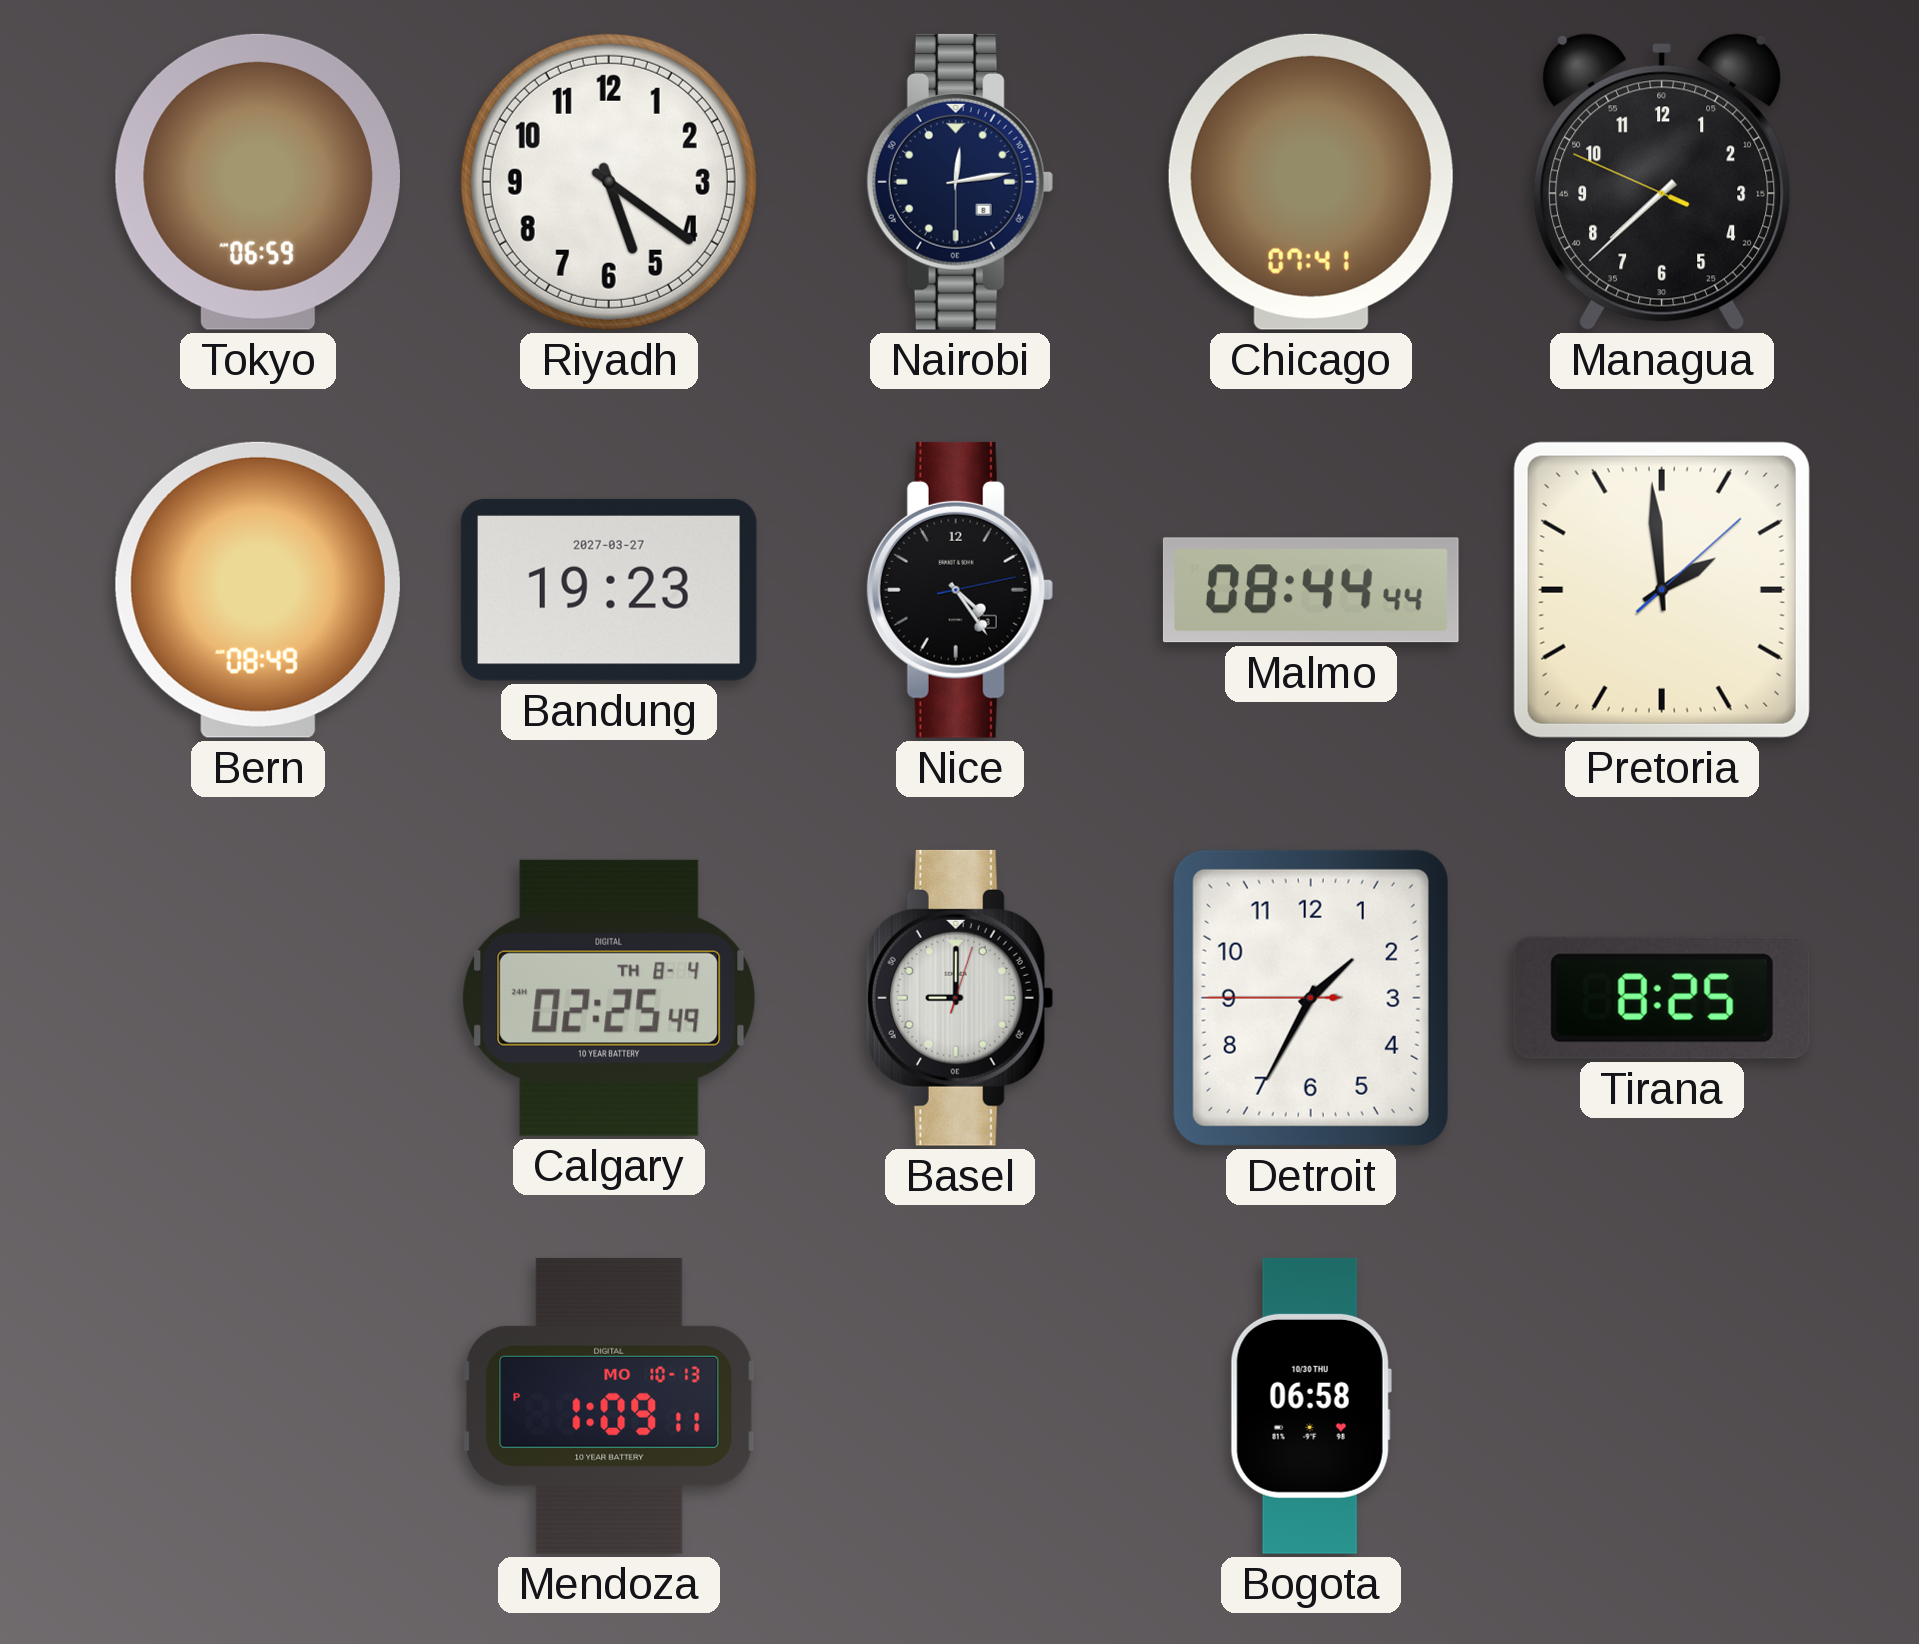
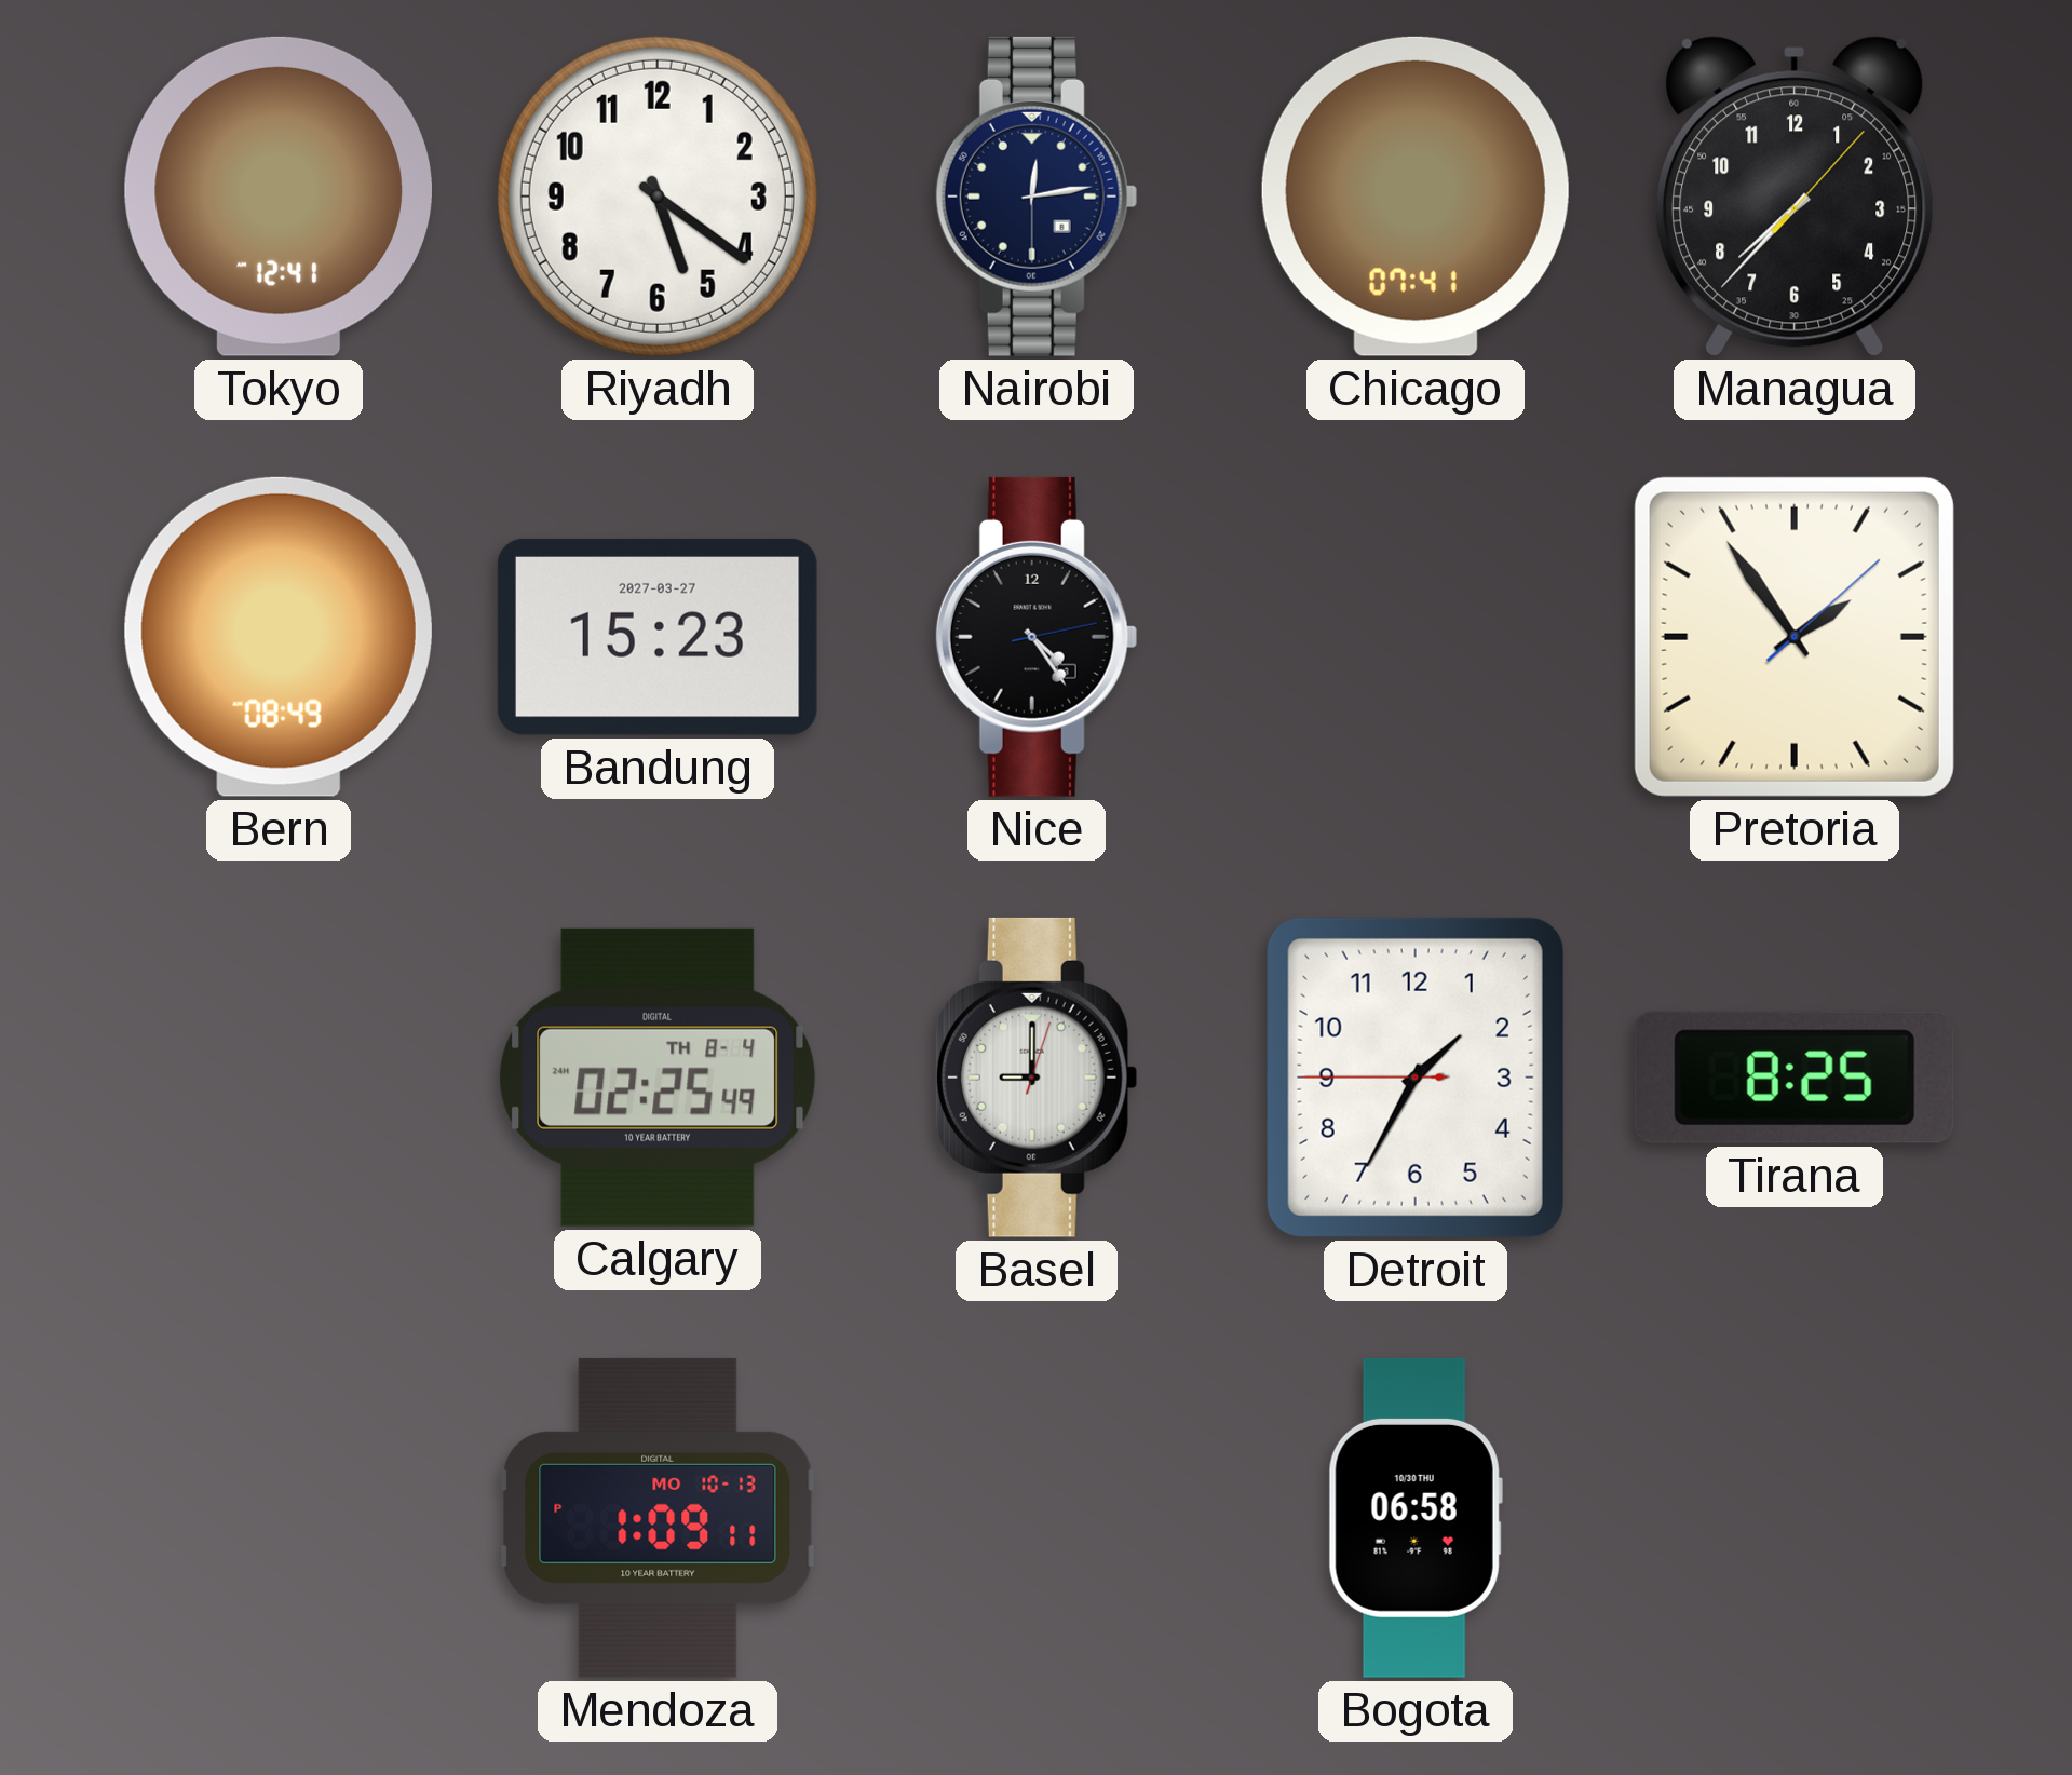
Tokyo: 06:59 -> 12:41 (279, 197)
Managua: 7:37:49 -> 7:37:07 (1795, 197)
Bandung: 19:23 -> 15:23 (658, 637)
Malmo: 08:44 -> none (1311, 590)
Pretoria: 1:59 -> 1:54 (1795, 637)
